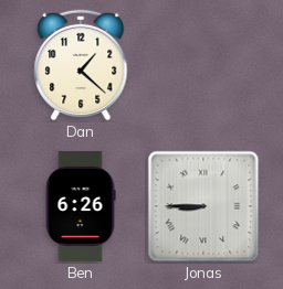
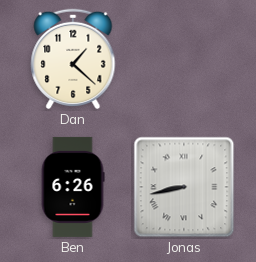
Jonas: 8:45 -> 8:43 (184, 187)
